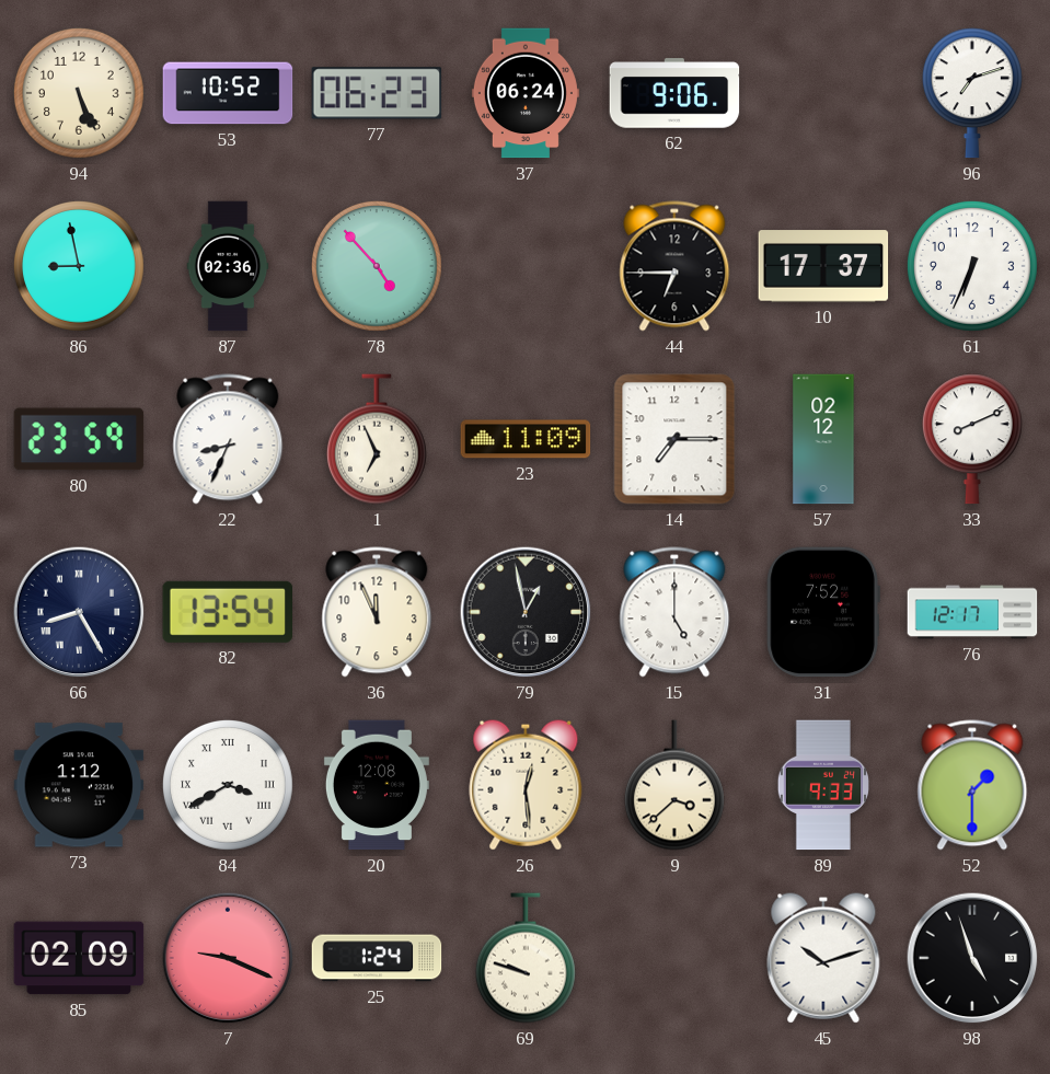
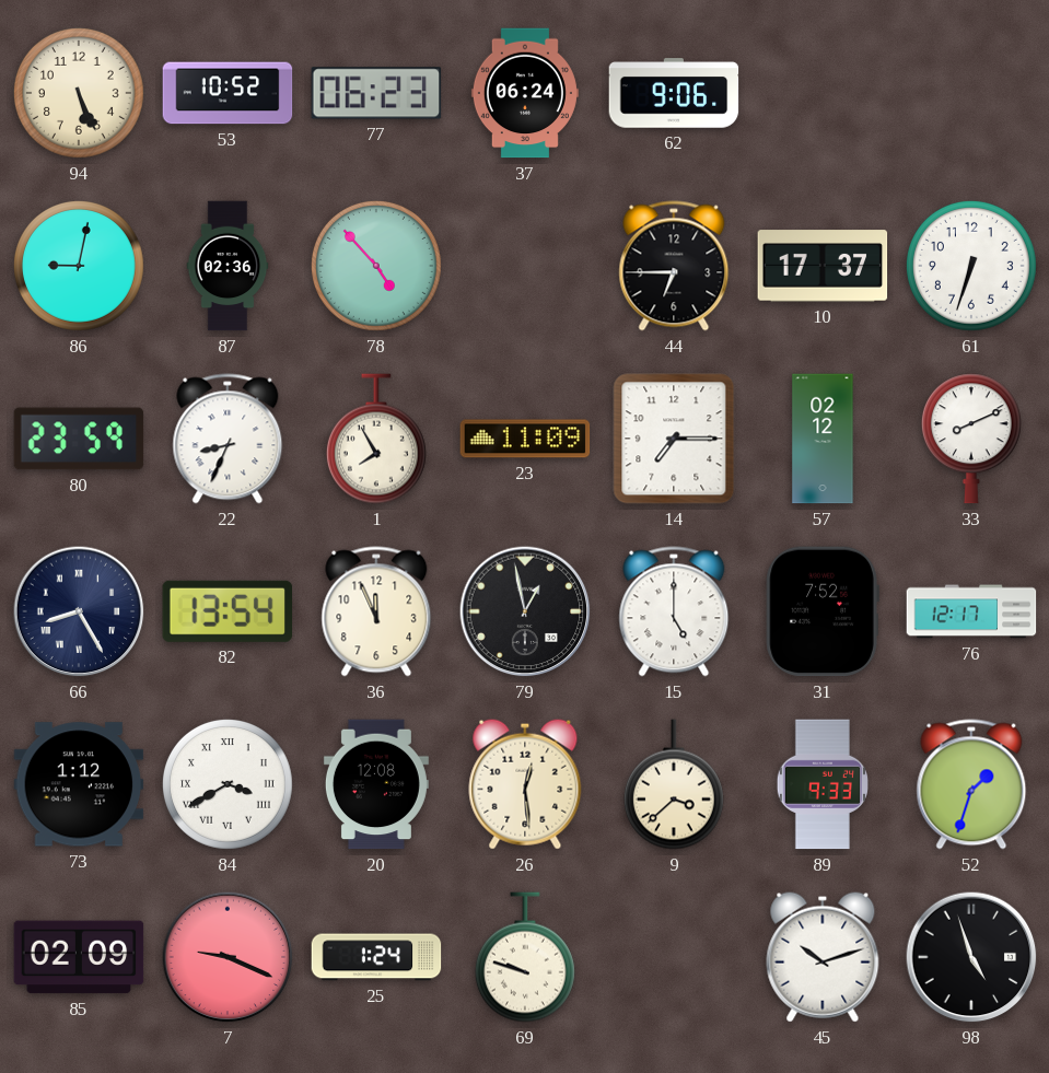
96: 7:12 -> none (972, 93)
86: 8:58 -> 9:02 (79, 266)
61: 6:34 -> 6:33 (971, 266)
1: 6:56 -> 7:55 (376, 439)
52: 1:30 -> 1:33 (971, 784)
